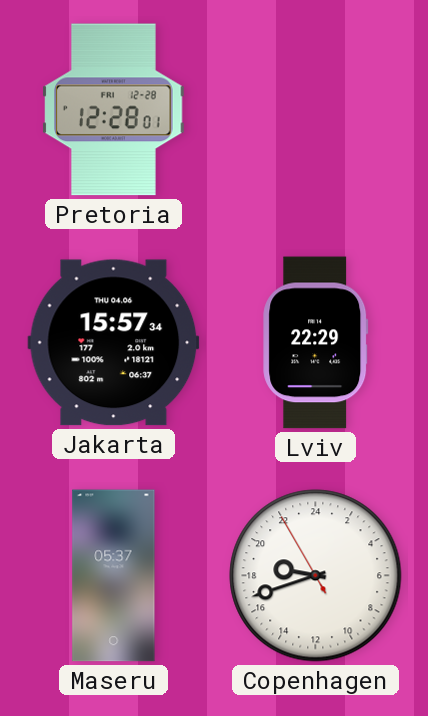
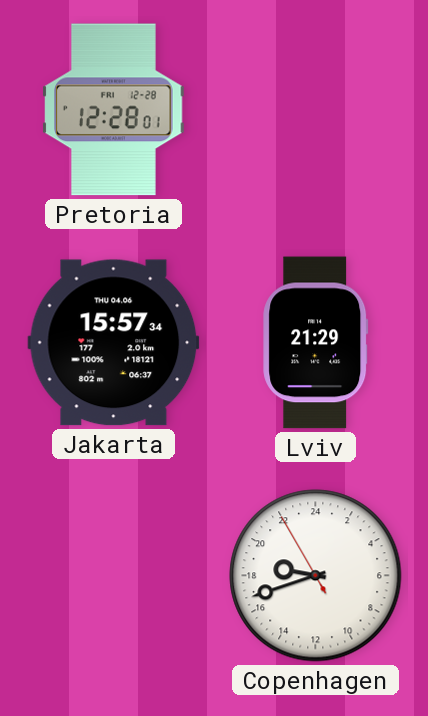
Lviv: 22:29 -> 21:29 (316, 343)
Maseru: 05:37 -> none (114, 576)
